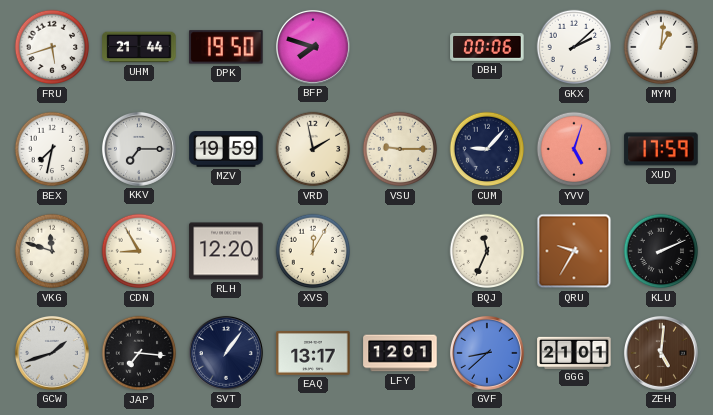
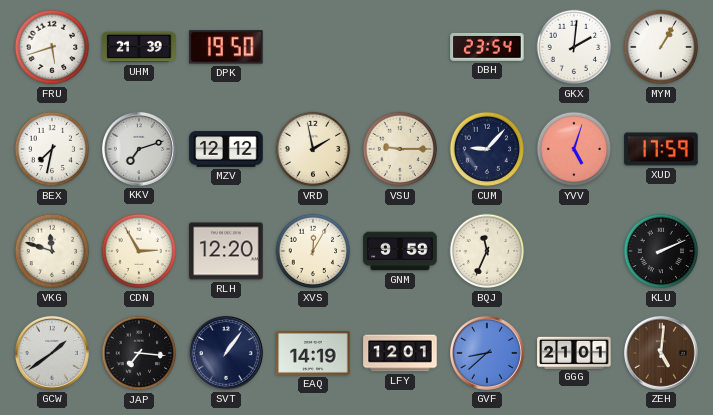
UHM: 21:44 -> 21:39 (139, 47)
BFP: 7:48 -> none (313, 47)
DBH: 00:06 -> 23:54 (487, 47)
GKX: 2:08 -> 2:01 (574, 47)
MYM: 1:01 -> 1:05 (661, 47)
KKV: 7:15 -> 7:12 (139, 149)
MZV: 19:59 -> 12:12 (226, 149)
CDN: 8:55 -> 2:55 (139, 251)
GNM: none -> 9:59 (400, 251)
QRU: 9:35 -> none (574, 251)
GCW: 1:42 -> 1:39 (52, 353)
EAQ: 13:17 -> 14:19 (313, 354)
